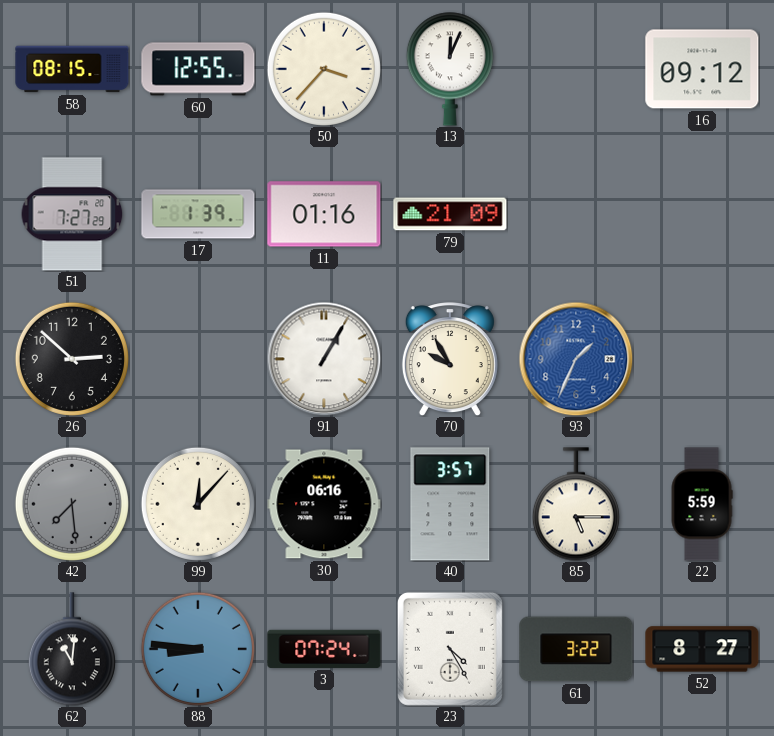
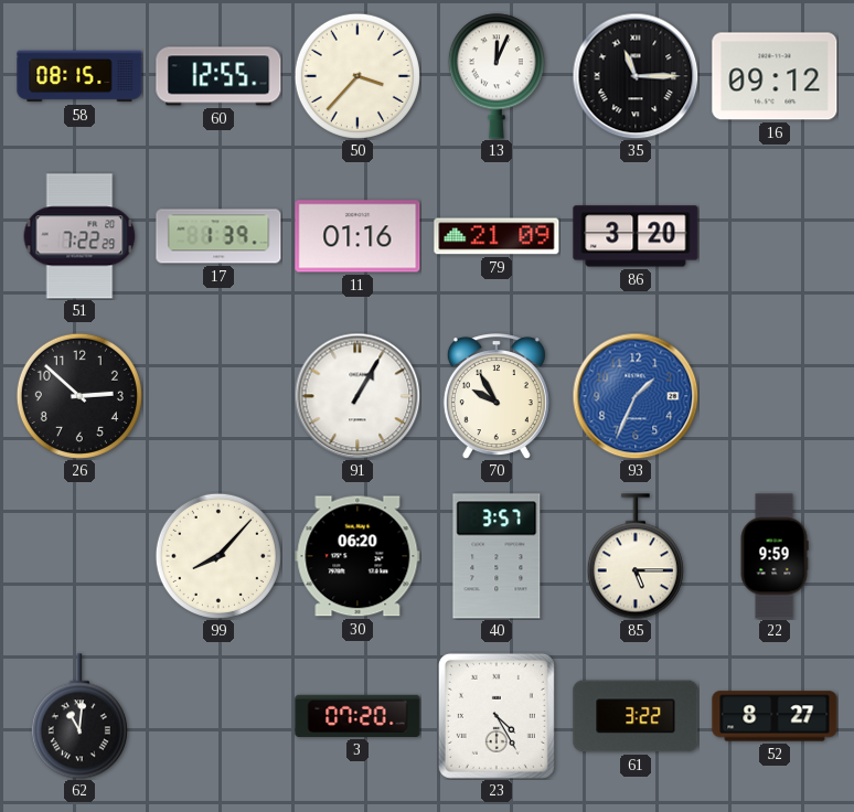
35: none -> 11:15 (636, 76)
51: 7:27 -> 7:22 (79, 236)
86: none -> 3:20 (636, 236)
42: 7:29 -> none (72, 504)
99: 12:07 -> 8:07 (218, 556)
30: 06:16 -> 06:20 (357, 556)
22: 5:59 -> 9:59 (775, 556)
88: 8:46 -> none (198, 649)
3: 07:24 -> 07:20 (357, 716)
